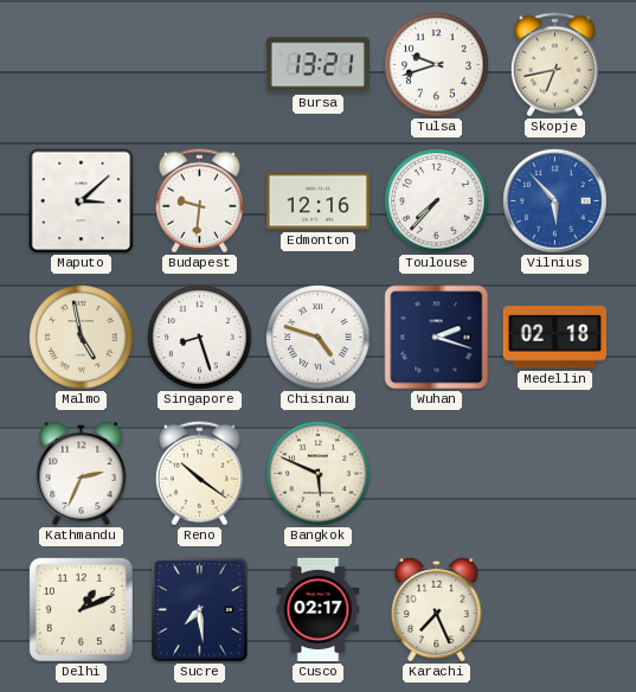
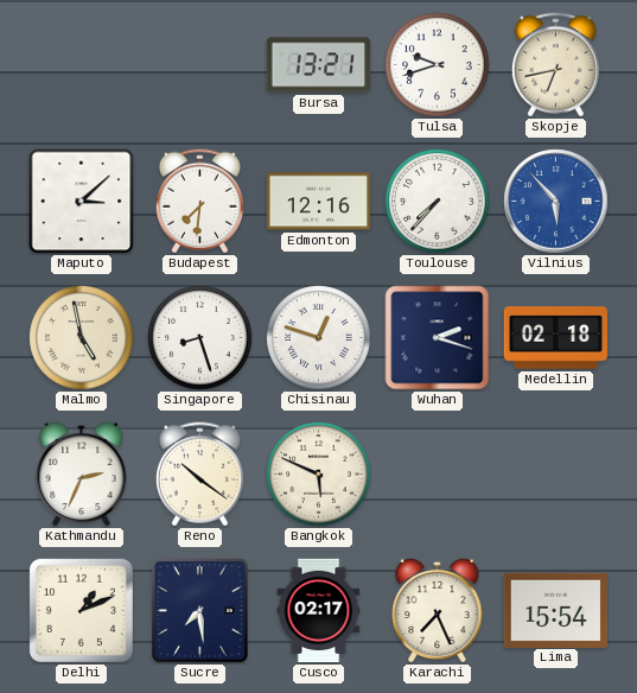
Budapest: 9:31 -> 7:31 (199, 202)
Chisinau: 4:48 -> 12:48 (319, 338)
Lima: none -> 15:54 (555, 610)
